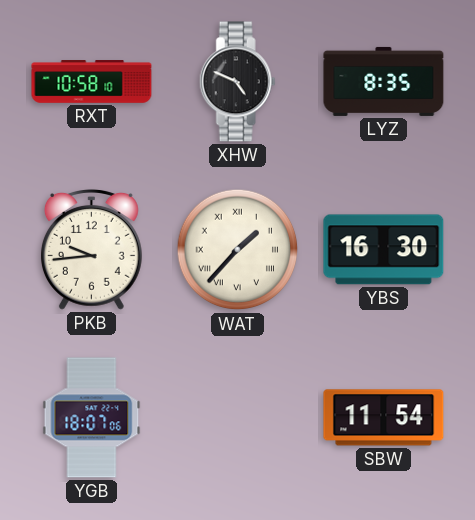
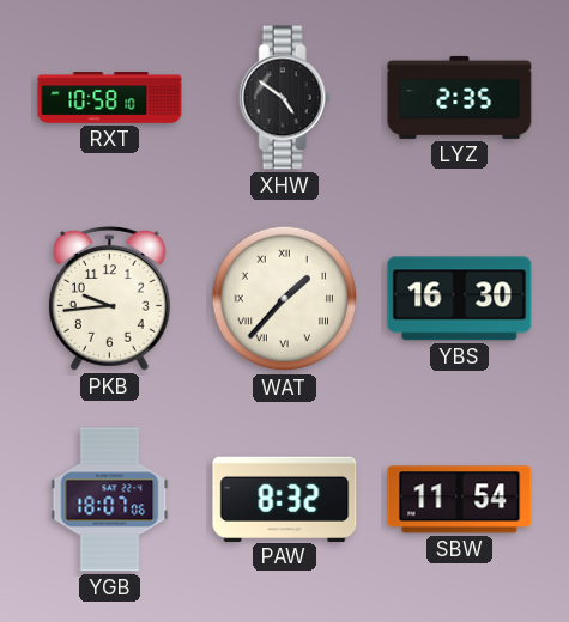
XHW: 4:49 -> 4:51 (284, 98)
LYZ: 8:35 -> 2:35 (460, 97)
PAW: none -> 8:32 (285, 499)
